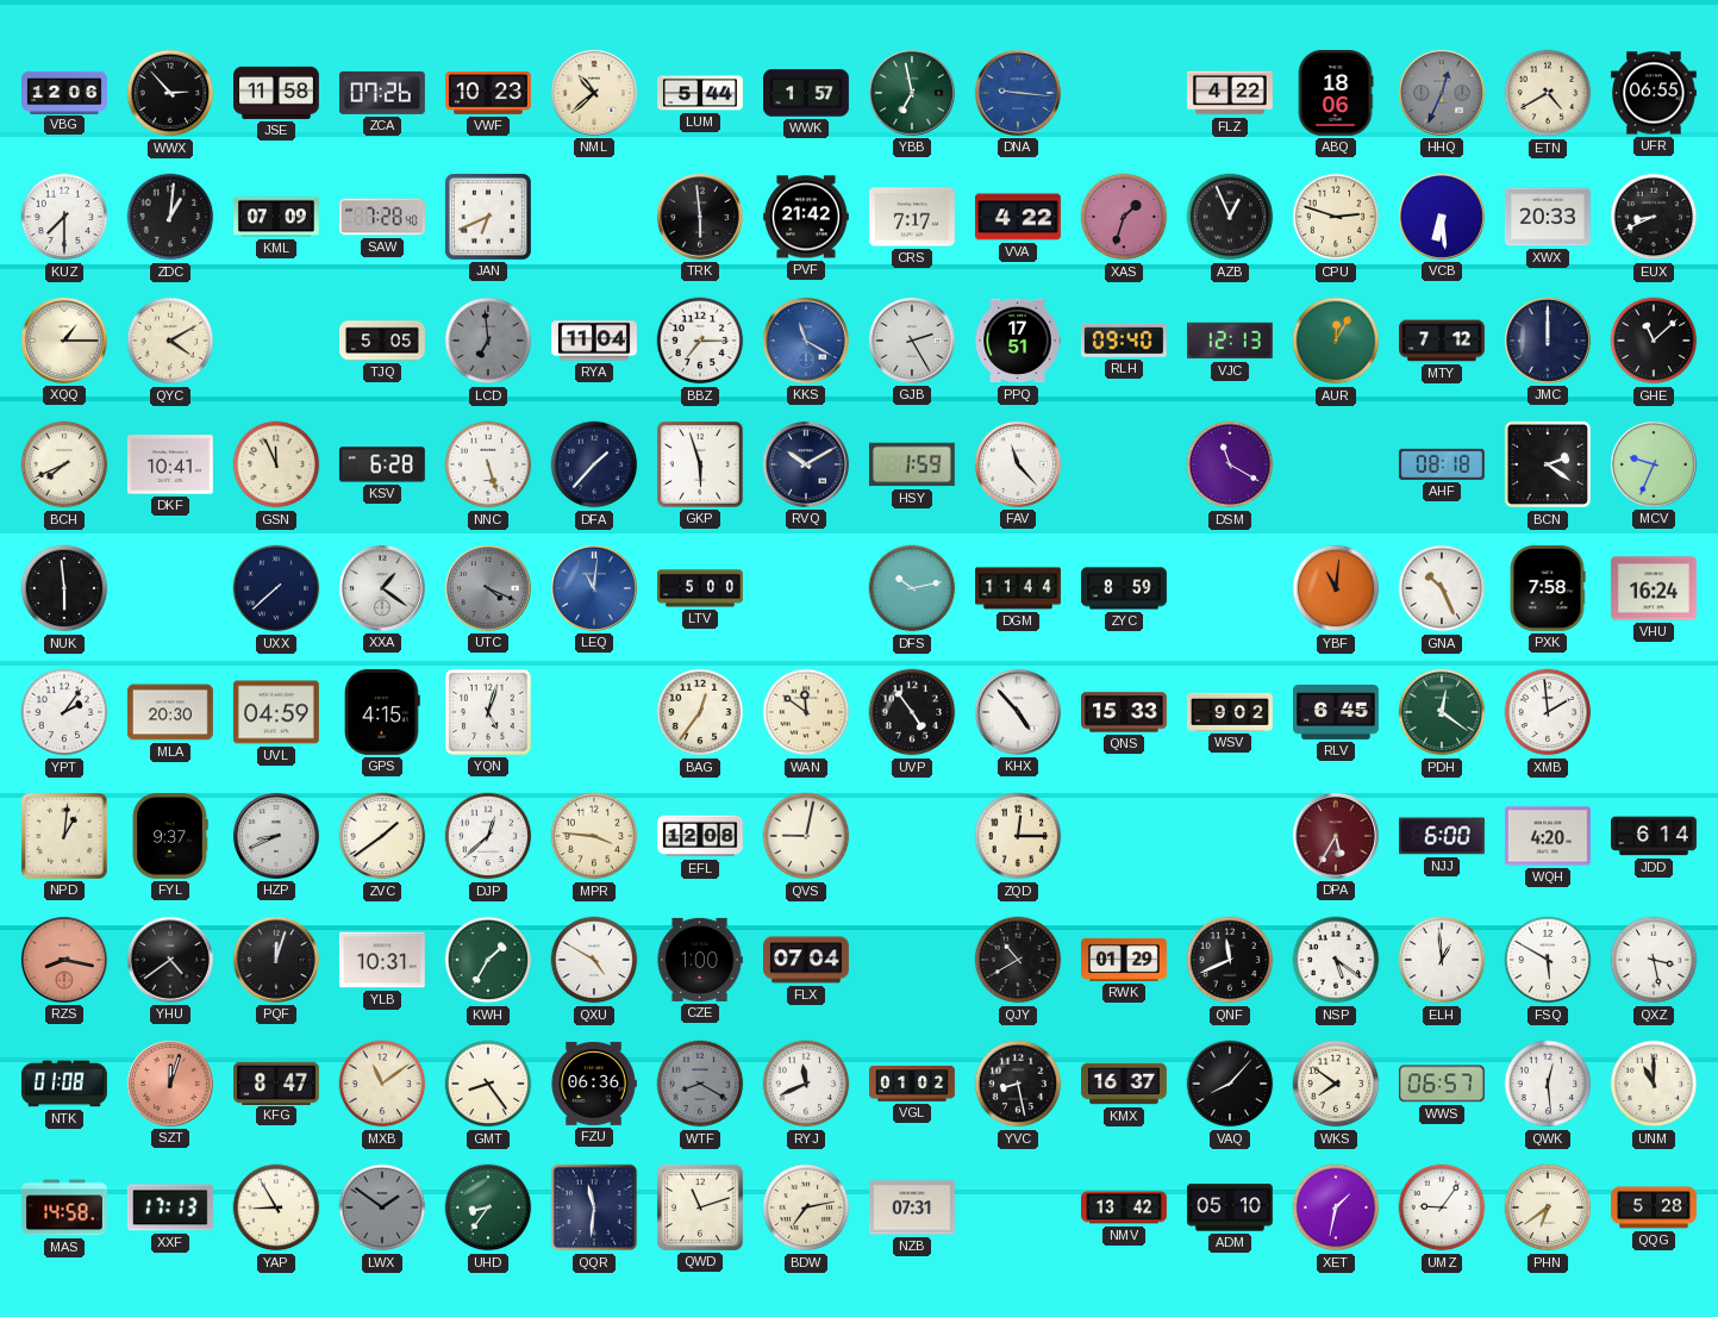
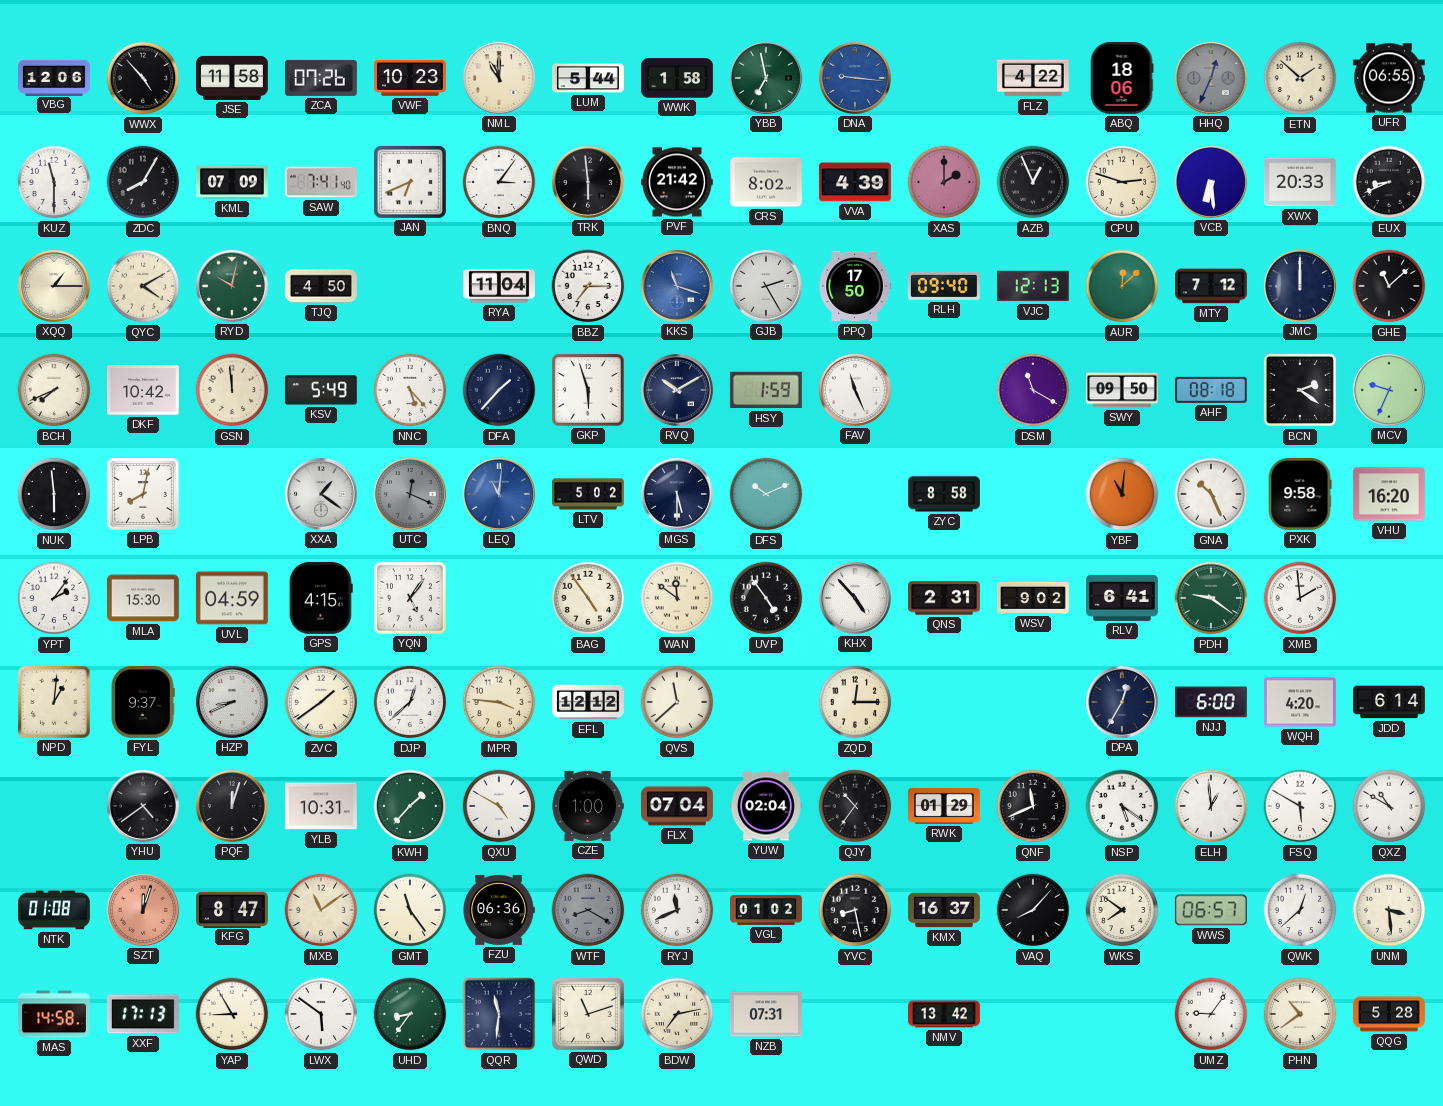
WWX: 2:53 -> 4:53 (143, 78)
NML: 10:38 -> 11:00 (499, 78)
WWK: 1:57 -> 1:58 (678, 78)
ETN: 4:40 -> 1:52 (1300, 78)
KUZ: 7:30 -> 11:30 (54, 182)
ZDC: 1:01 -> 8:05 (143, 182)
SAW: 7:28 -> 7:41 (321, 182)
BNQ: none -> 3:06 (499, 182)
CRS: 7:17 -> 8:02 (766, 182)
VVA: 4:22 -> 4:39 (855, 182)
XAS: 1:33 -> 2:00 (944, 182)
RYD: none -> 10:02 (232, 286)
TJQ: 5:05 -> 4:50 (322, 286)
LCD: 6:59 -> none (488, 341)
KKS: 11:20 -> 11:18 (677, 286)
PPQ: 17:51 -> 17:50 (855, 286)
AUR: 12:05 -> 12:08 (1122, 286)
DKF: 10:41 -> 10:42 (143, 390)
GSN: 11:56 -> 11:59 (232, 390)
KSV: 6:28 -> 5:49 (321, 390)
NNC: 5:27 -> 5:23 (410, 390)
FAV: 11:23 -> 11:26 (855, 390)
SWY: none -> 09:50 (1122, 390)
LPB: none -> 8:02 (143, 494)
UXX: 7:38 -> none (276, 588)
UTC: 4:19 -> 12:19 (410, 494)
LTV: 5:00 -> 5:02 (589, 494)
MGS: none -> 5:30 (677, 494)
DFS: 10:13 -> 10:11 (766, 494)
DGM: 11:44 -> none (1019, 588)
ZYC: 8:59 -> 8:58 (945, 494)
PXK: 7:58 -> 9:58 (1300, 494)
VHU: 16:24 -> 16:20 (1389, 494)
MLA: 20:30 -> 15:30 (143, 598)
YQN: 5:03 -> 5:06 (410, 598)
BAG: 12:36 -> 4:54 (588, 598)
QNS: 15:33 -> 2:31 (945, 598)
RLV: 6:45 -> 6:41 (1123, 598)
PDH: 12:21 -> 9:21 (1211, 598)
EFL: 12:08 -> 12:12 (589, 702)
QVS: 9:02 -> 11:38 (677, 702)
DPA: 5:35 -> 12:35 (1122, 702)
DPA dial: burgundy -> navy (1122, 702)
RZS: 8:17 -> none (64, 960)
KWH: 1:35 -> 1:37 (410, 806)
YUW: none -> 02:04 (766, 806)
QJY: 10:40 -> 10:36 (855, 806)
QXZ: 3:28 -> 10:50 (1389, 806)
GMT: 8:24 -> 11:24 (410, 910)
QWK: 12:29 -> 12:38 (1300, 910)
UNM: 11:00 -> 3:29 (1389, 910)
LWX: 1:51 -> 5:51 (321, 1014)
LWX dial: grey -> white (321, 1014)
ADM: 05:10 -> none (1230, 1207)
XET: 1:32 -> none (1336, 1207)
PHN: 6:39 -> 10:39 (1300, 1014)
